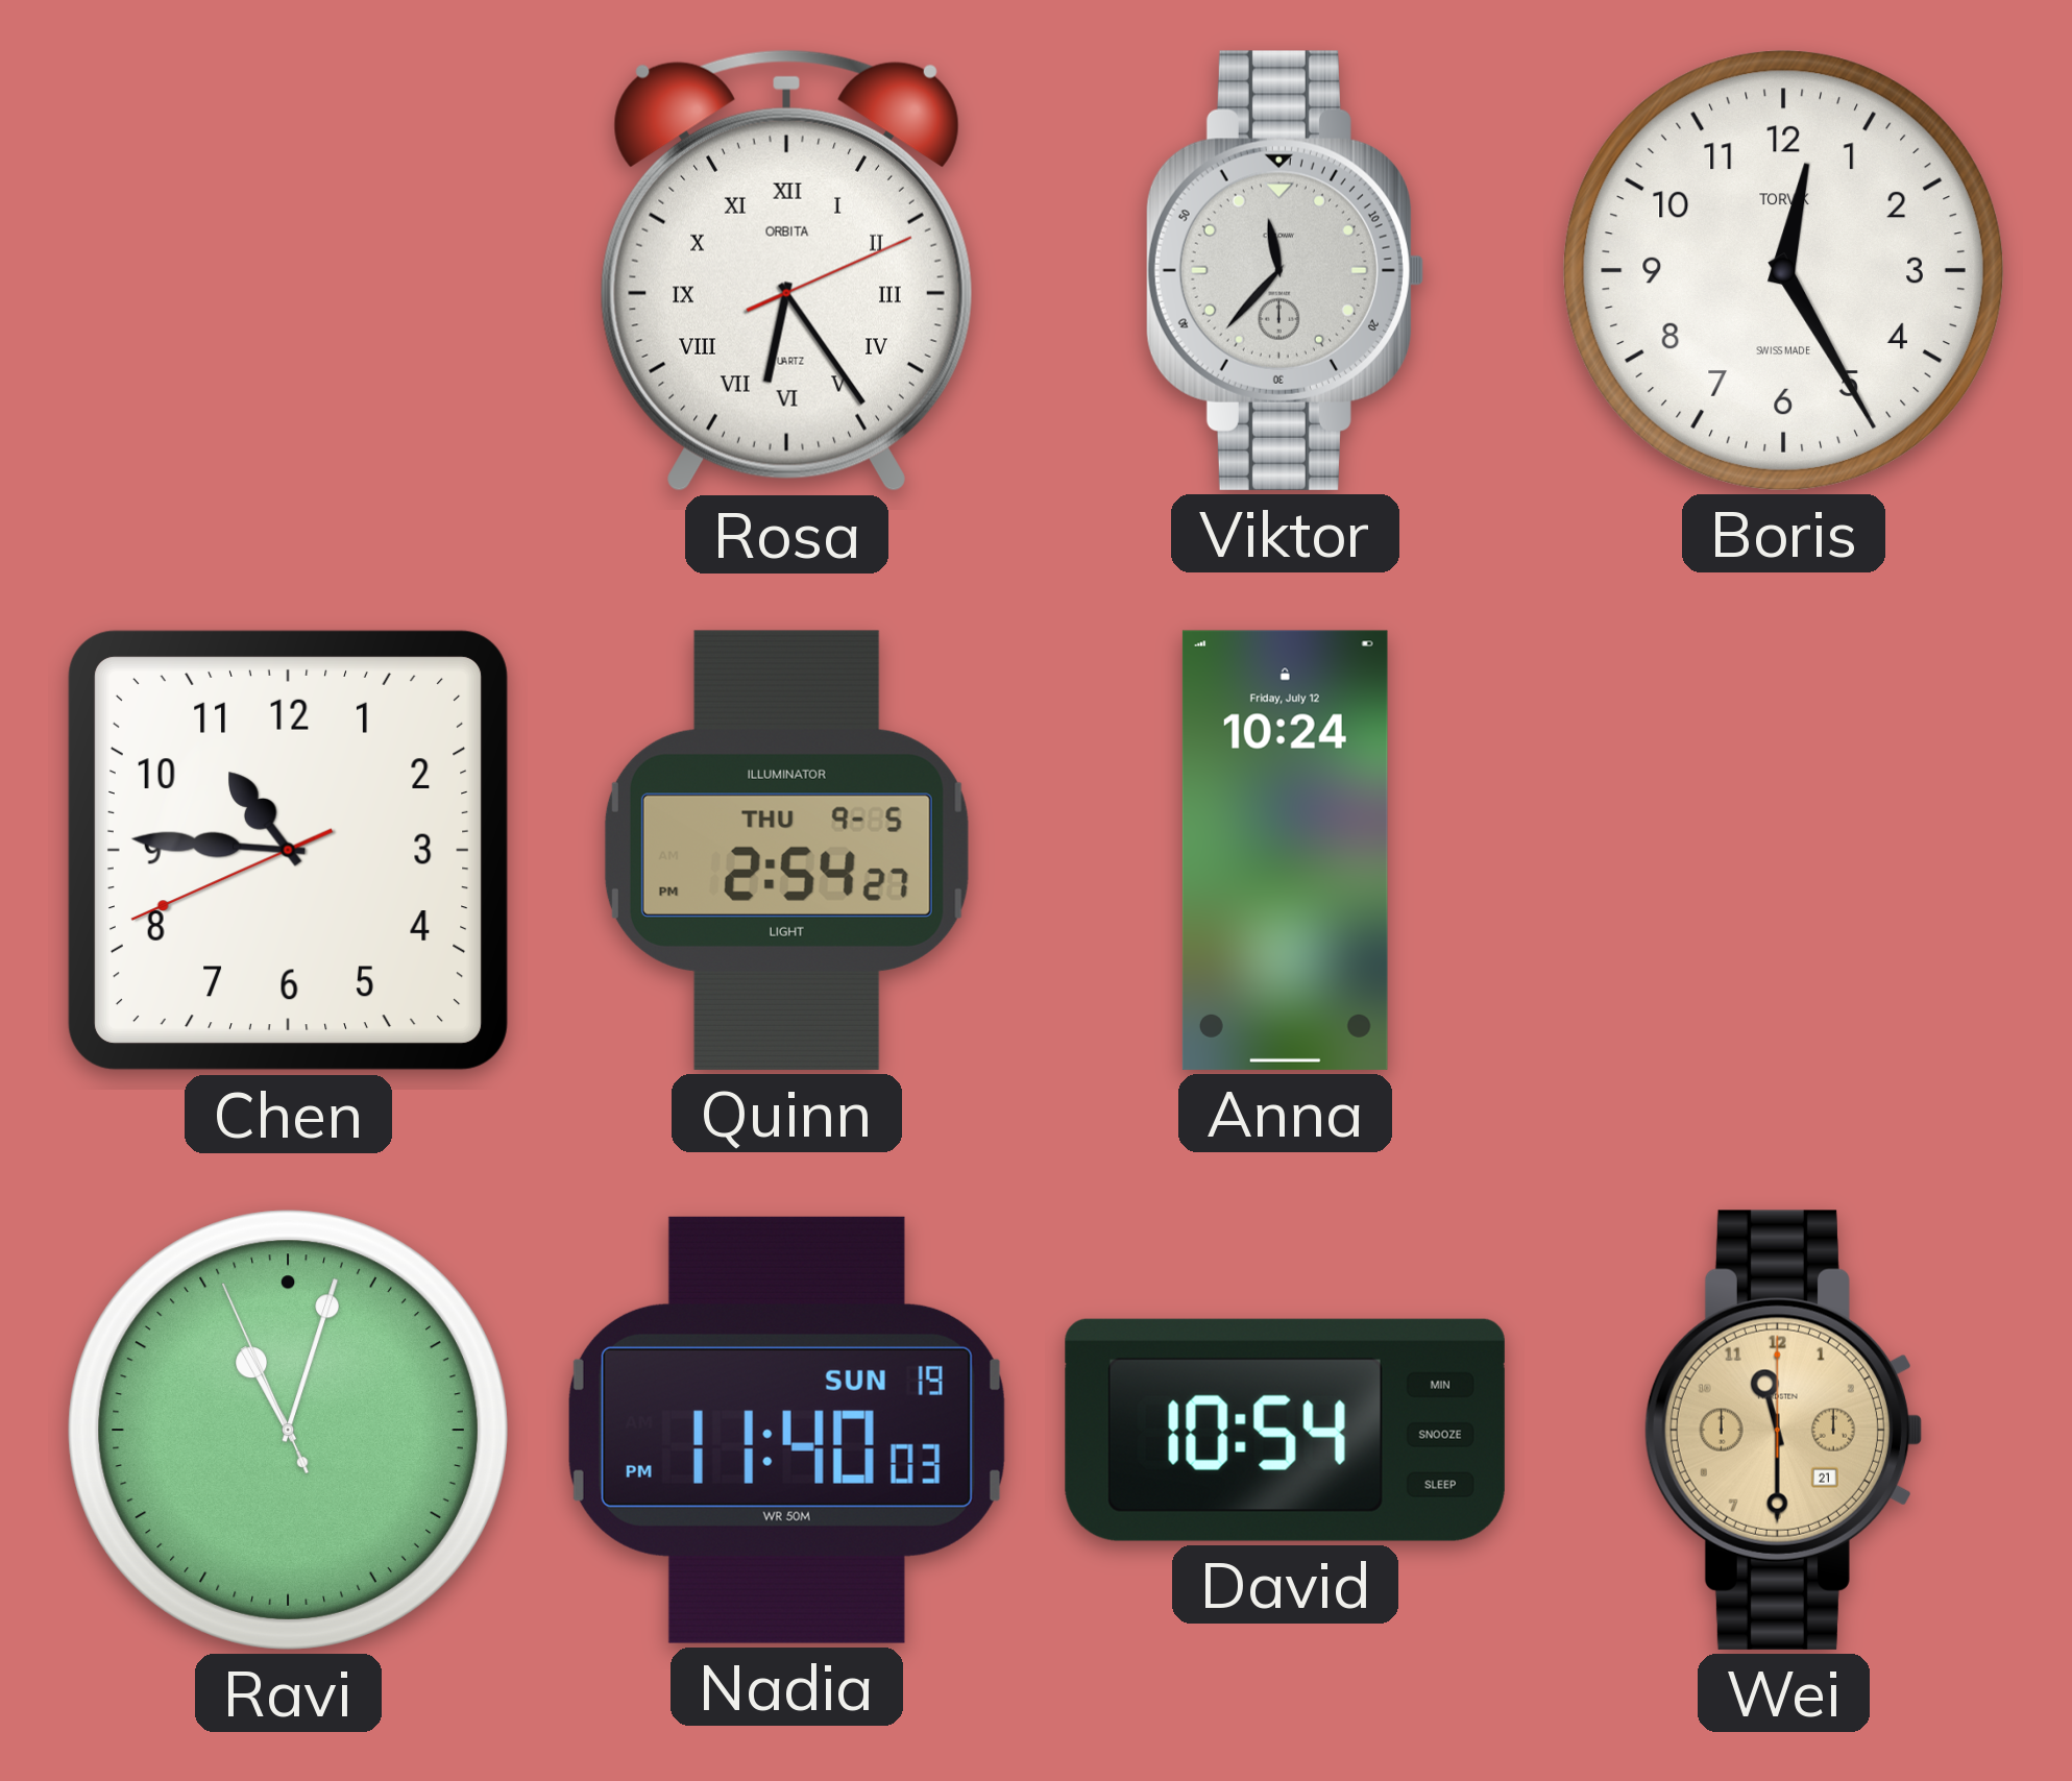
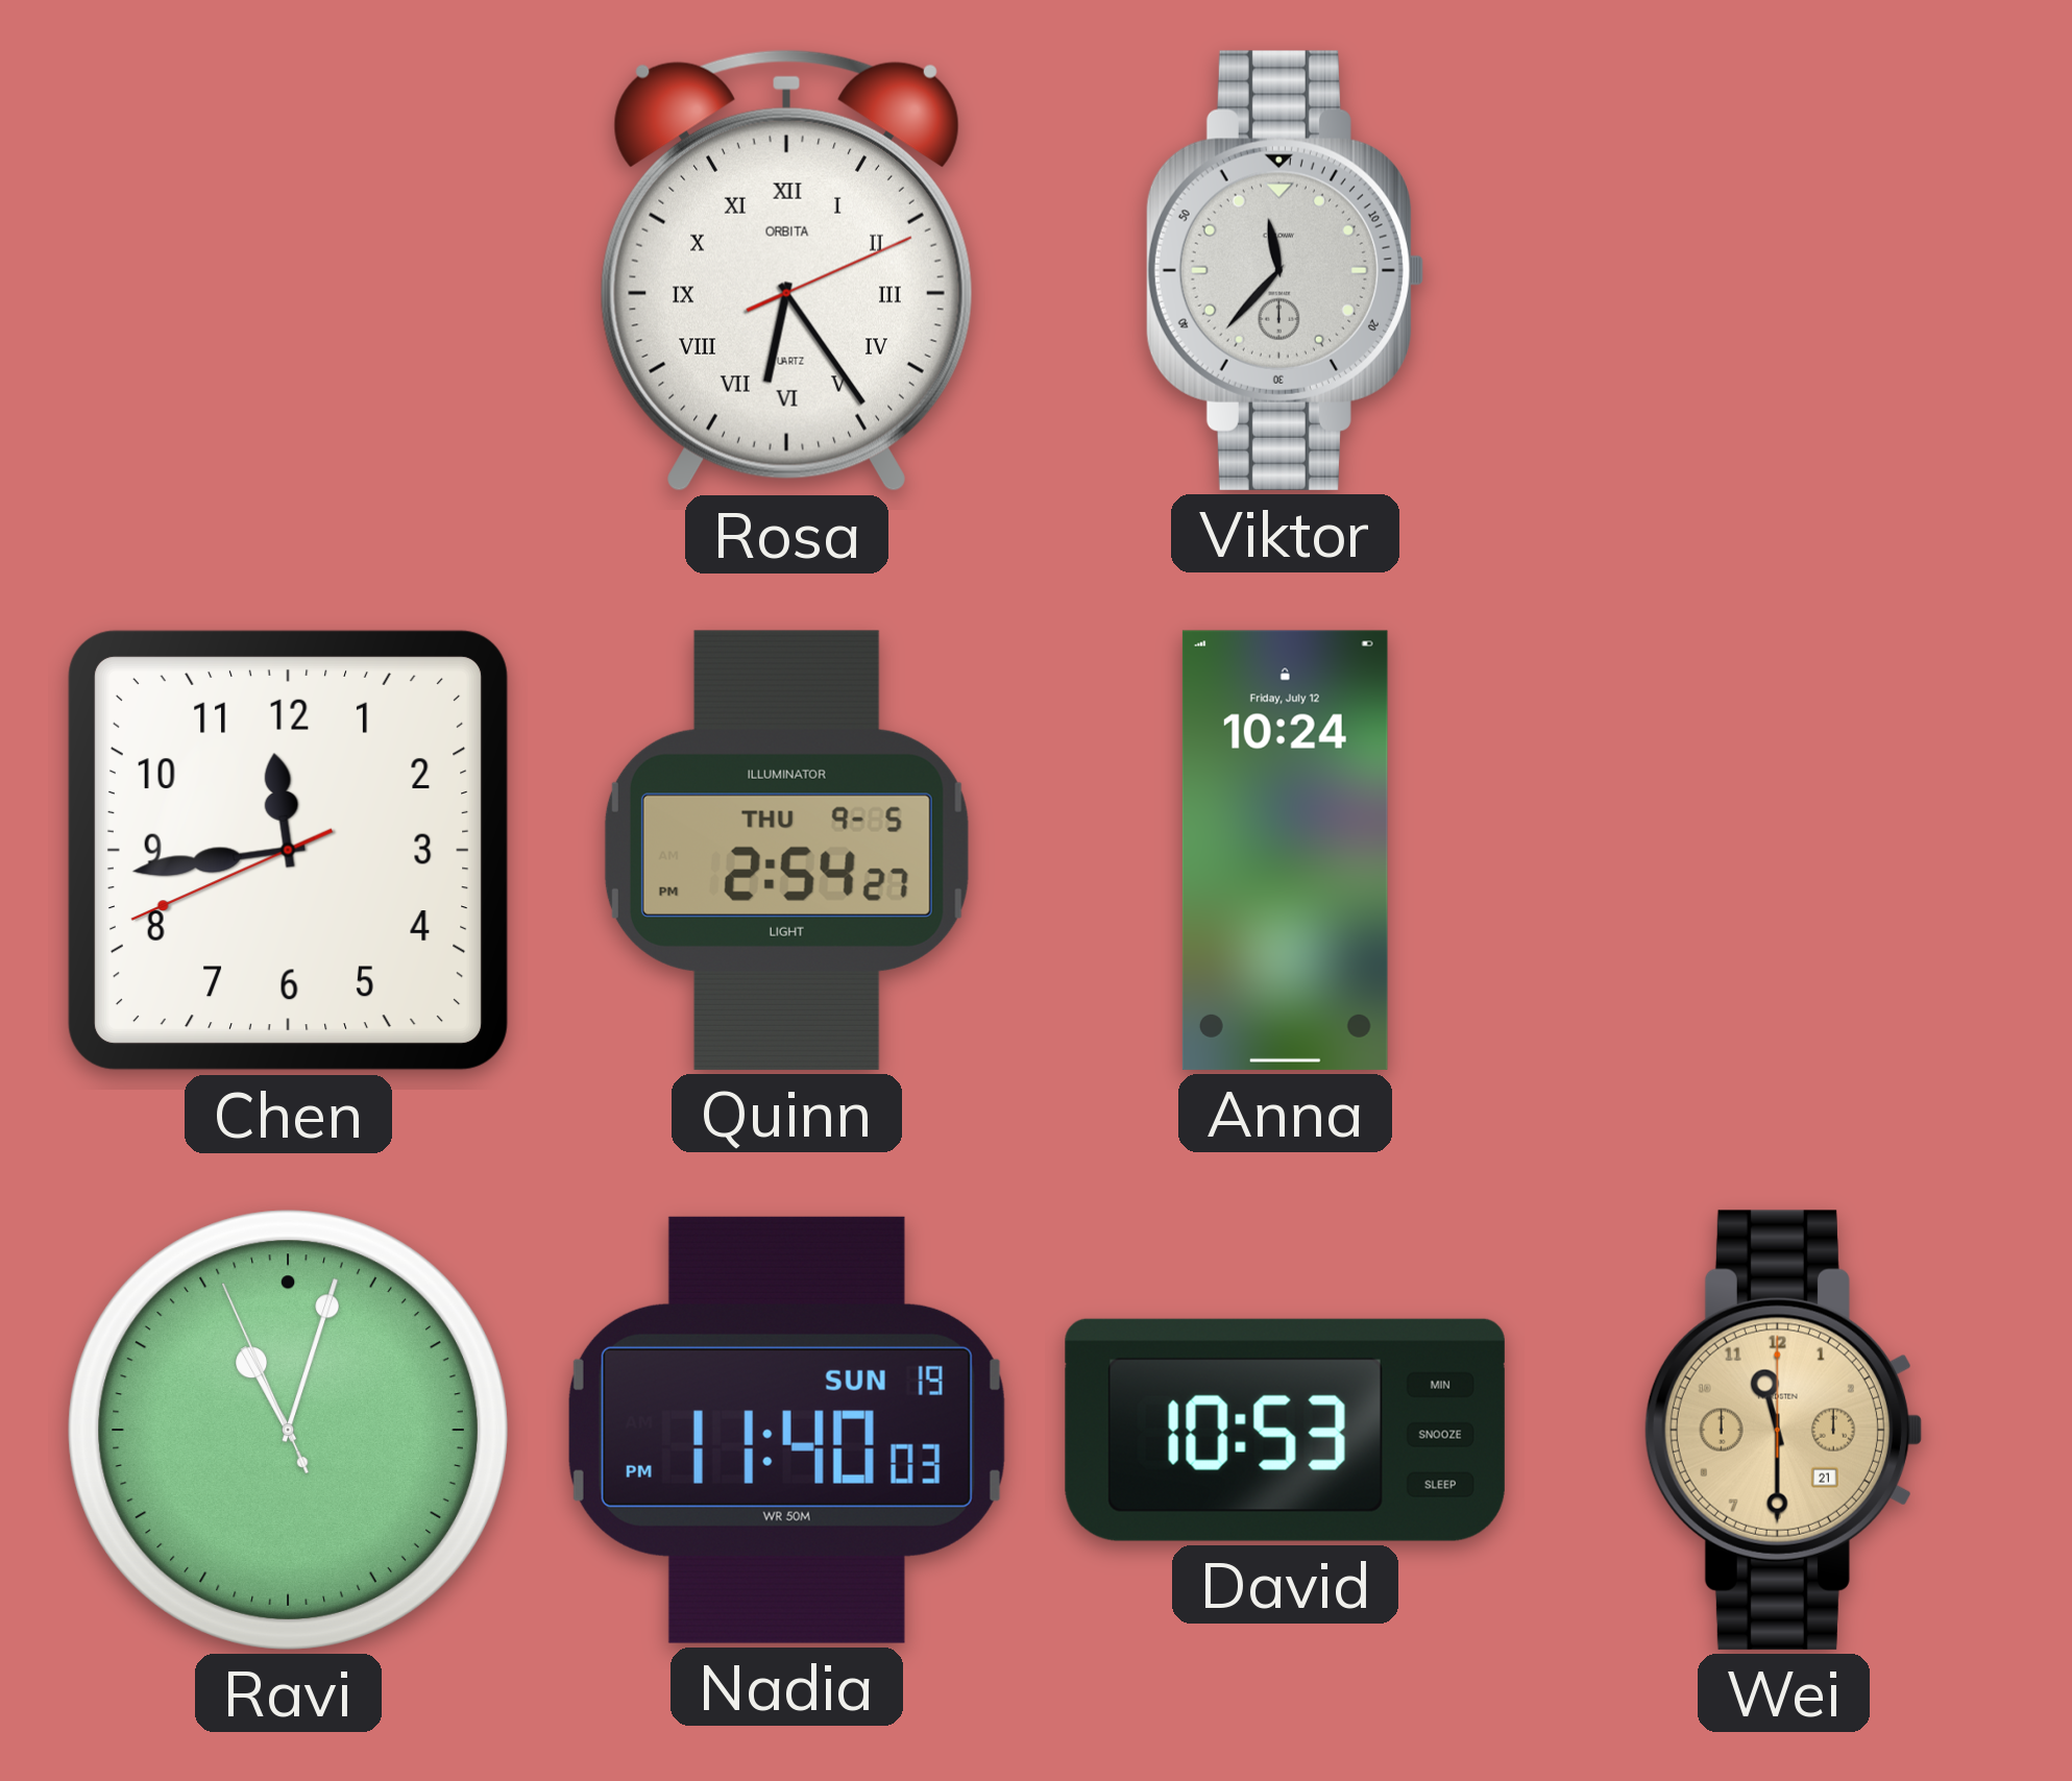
Boris: 12:25 -> none (1783, 270)
Chen: 10:45 -> 11:43 (288, 850)
David: 10:54 -> 10:53 (1285, 1430)
